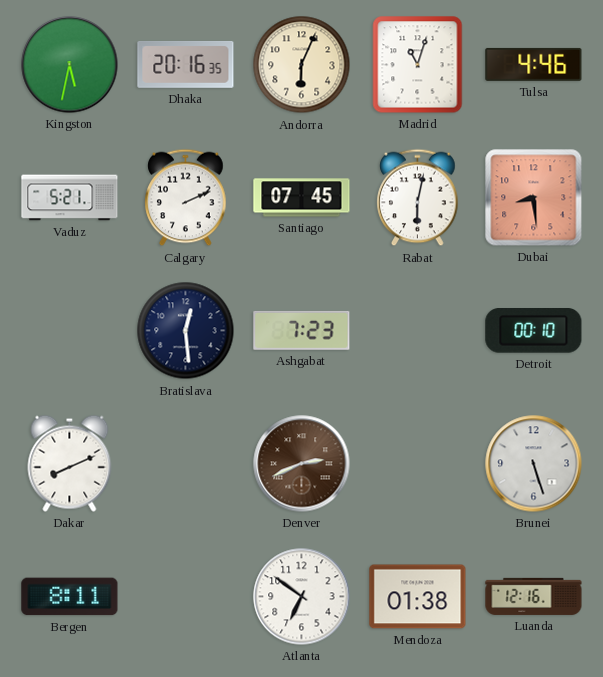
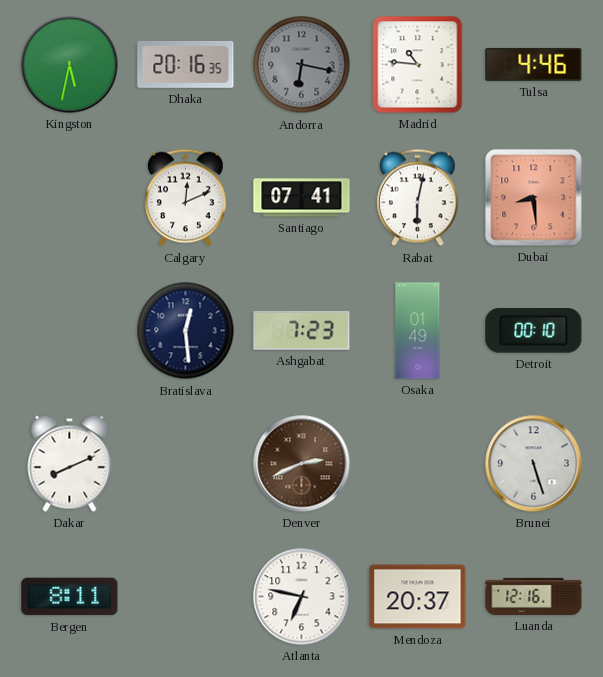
Andorra: 6:04 -> 6:17 (302, 65)
Andorra dial: cream -> grey (302, 65)
Madrid: 11:03 -> 10:46 (418, 65)
Vaduz: 5:21 -> none (70, 198)
Calgary: 2:11 -> 12:11 (186, 198)
Santiago: 07:45 -> 07:41 (302, 198)
Osaka: none -> 01:49 (418, 331)
Atlanta: 6:51 -> 6:47 (302, 597)
Mendoza: 01:38 -> 20:37 (418, 597)
